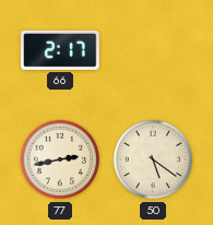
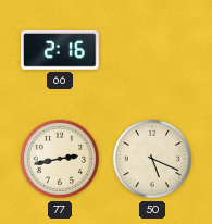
66: 2:17 -> 2:16 (61, 50)
50: 5:21 -> 5:19 (152, 159)
